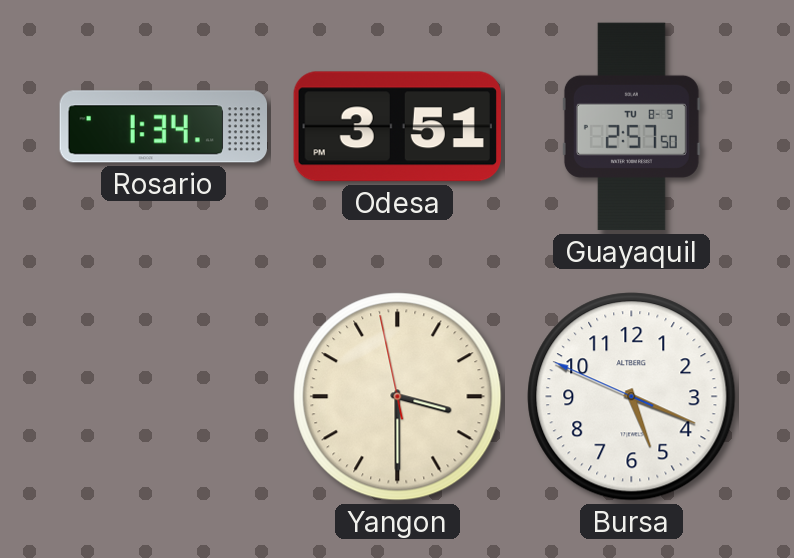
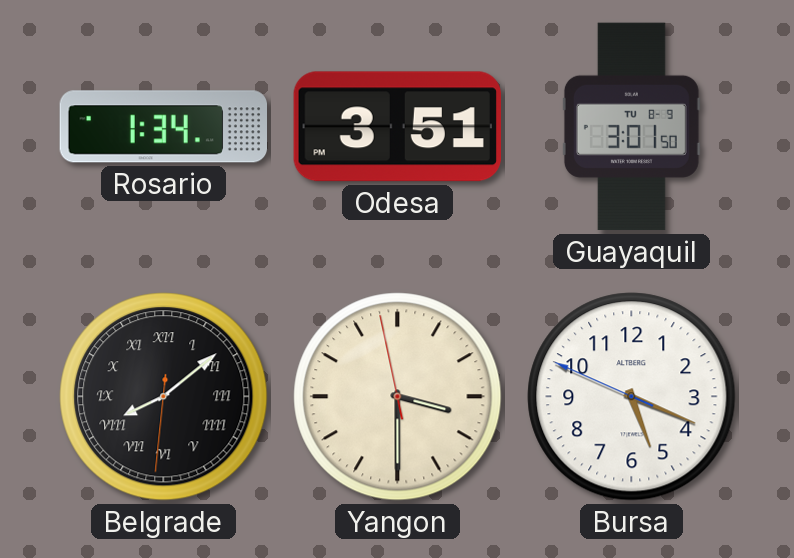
Guayaquil: 2:57 -> 3:01 (631, 127)
Belgrade: none -> 8:08 (164, 397)
